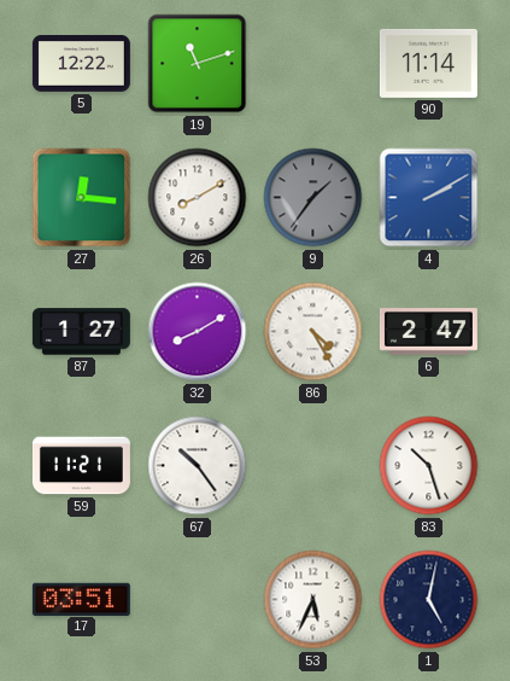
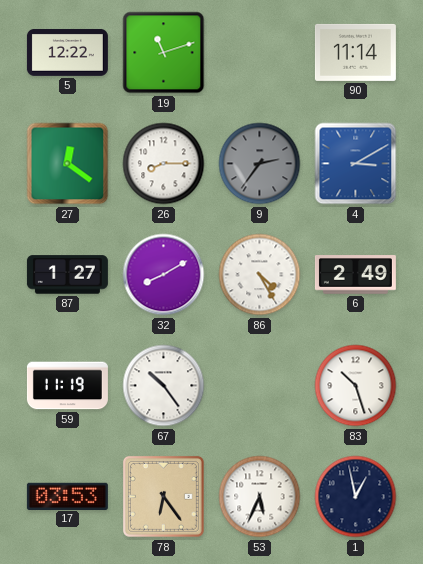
27: 12:16 -> 12:21 (68, 164)
26: 8:10 -> 8:15 (164, 164)
9: 1:36 -> 2:36 (260, 164)
4: 2:10 -> 3:10 (356, 164)
6: 2:47 -> 2:49 (355, 275)
59: 11:21 -> 11:19 (67, 386)
17: 03:51 -> 03:53 (67, 496)
78: none -> 6:24 (163, 496)
1: 5:02 -> 12:58 (356, 497)
